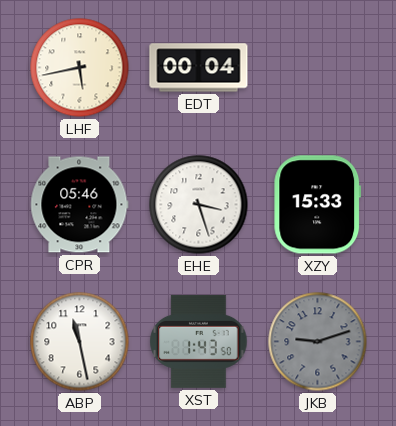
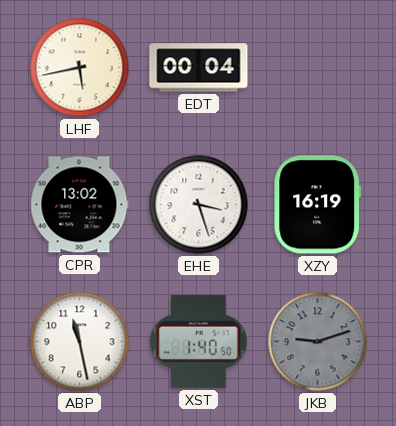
CPR: 05:46 -> 13:02 (80, 205)
XZY: 15:33 -> 16:19 (318, 205)
XST: 1:43 -> 1:40 (199, 341)
